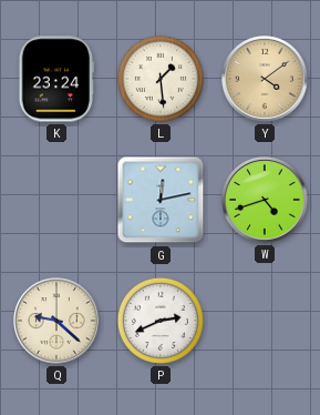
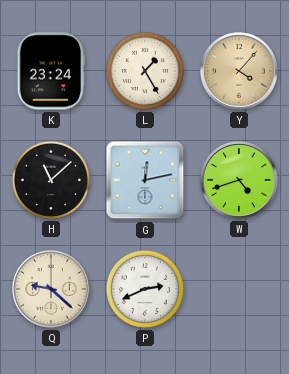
L: 1:29 -> 1:25 (145, 71)
Y: 4:09 -> 4:07 (240, 72)
H: none -> 11:08 (51, 180)
